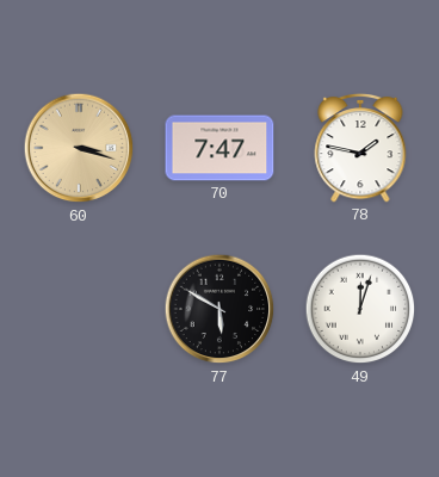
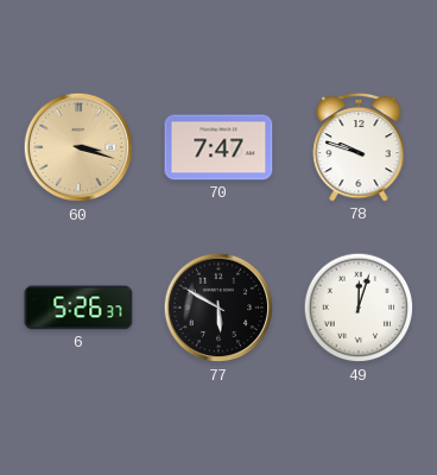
78: 1:47 -> 9:48 (359, 147)
6: none -> 5:26 (78, 308)
